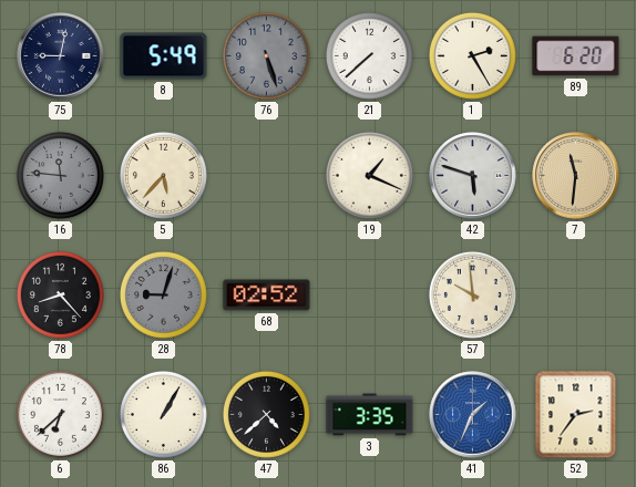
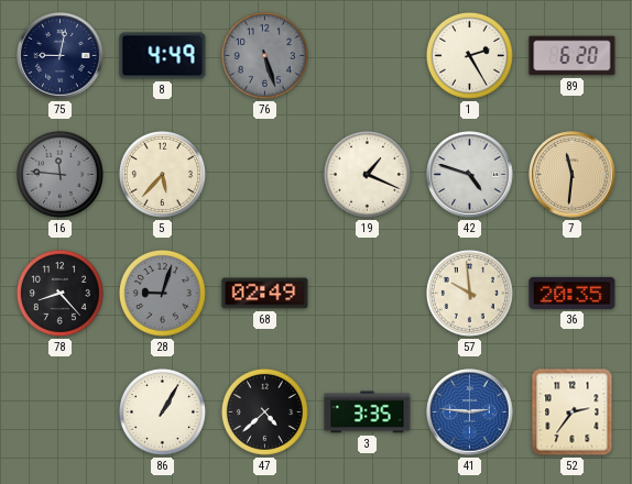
8: 5:49 -> 4:49 (163, 56)
21: 7:38 -> none (369, 55)
42: 5:48 -> 4:48 (470, 175)
68: 02:52 -> 02:49 (265, 294)
36: none -> 20:35 (573, 293)
6: 6:38 -> none (60, 414)
41: 1:34 -> 2:46 (470, 413)
